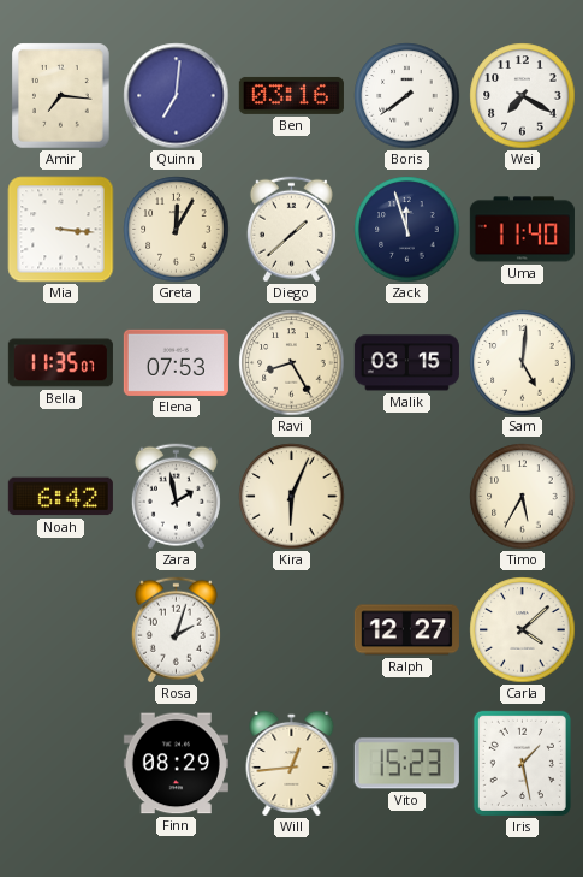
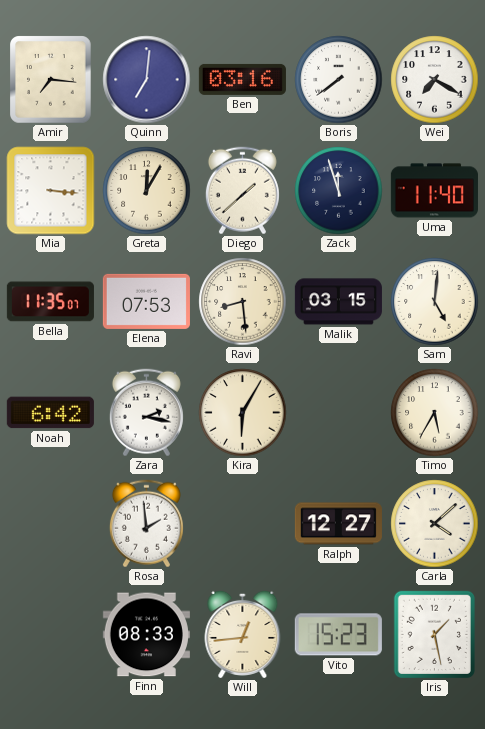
Ravi: 8:25 -> 8:29 (243, 302)
Zara: 1:58 -> 2:17 (146, 413)
Kira: 6:04 -> 6:05 (243, 413)
Rosa: 2:03 -> 1:59 (146, 524)
Finn: 08:29 -> 08:33 (146, 635)
